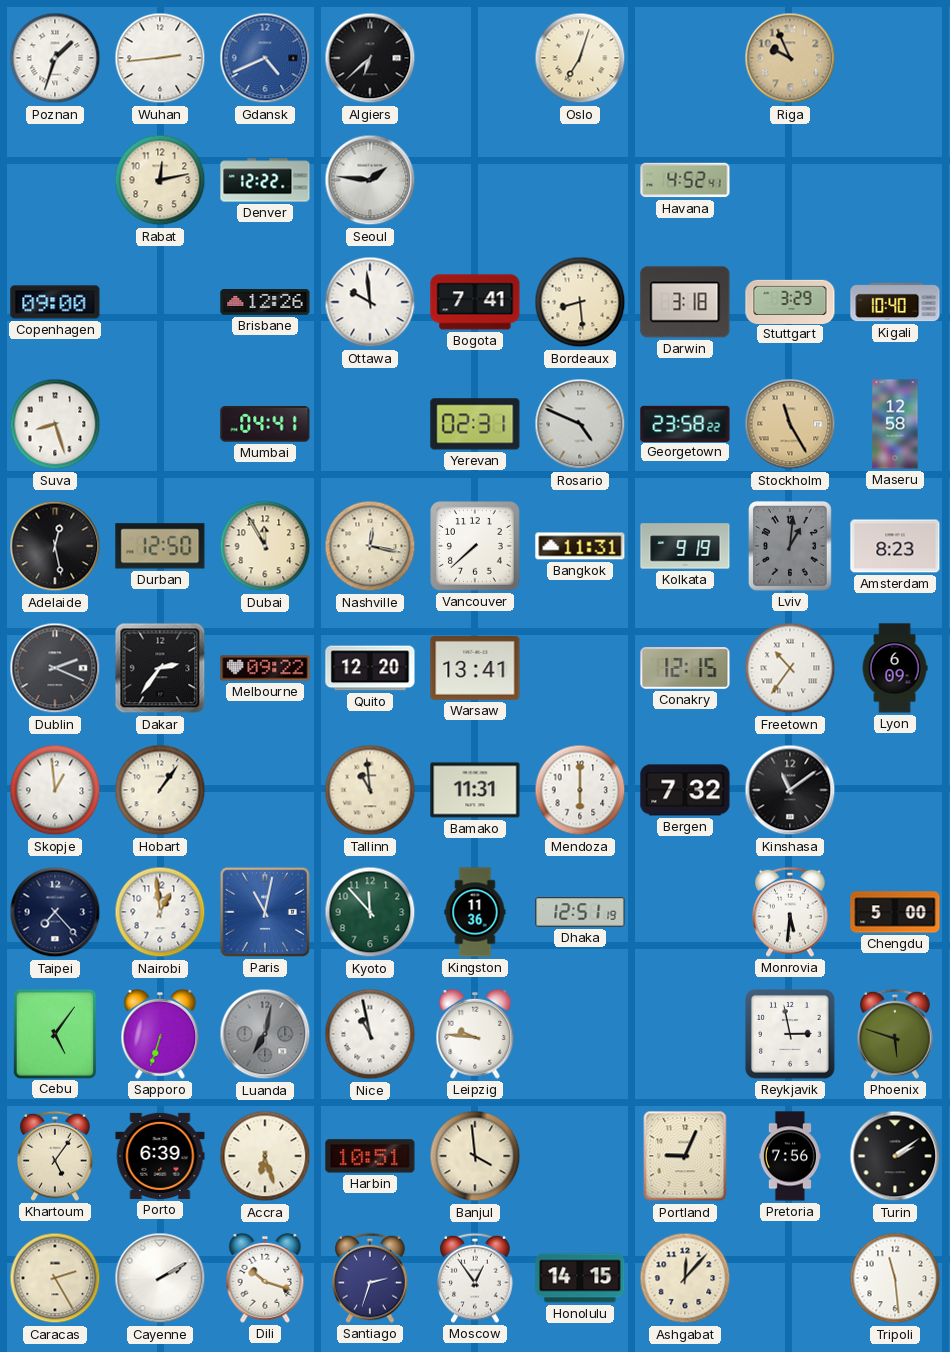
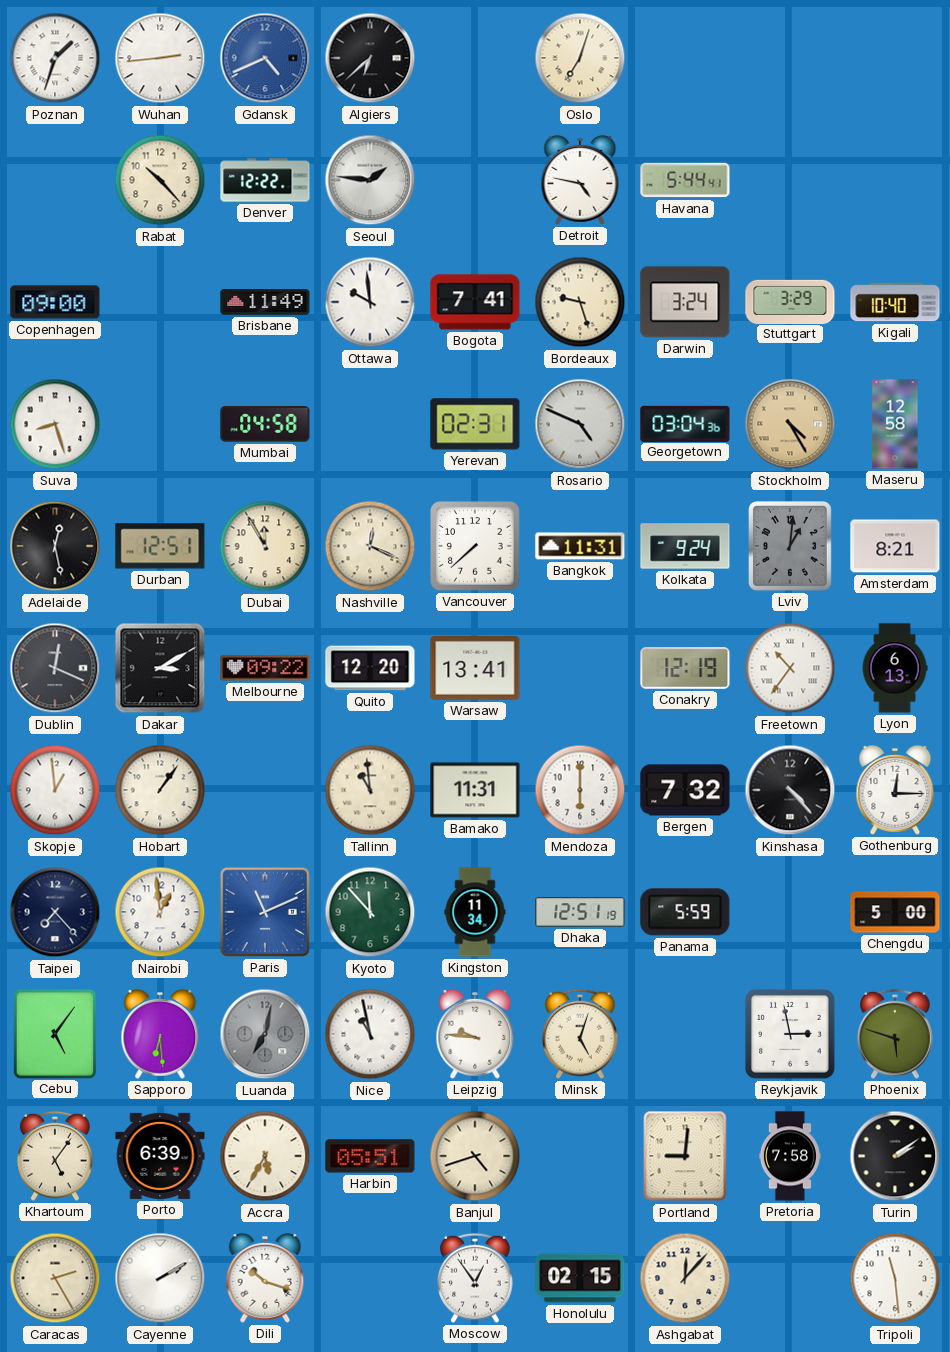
Riga: 9:56 -> none (790, 58)
Rabat: 12:13 -> 10:23 (160, 180)
Detroit: none -> 4:47 (580, 180)
Havana: 4:52 -> 5:44 (685, 180)
Brisbane: 12:26 -> 11:49 (265, 303)
Bordeaux: 8:29 -> 9:27 (580, 302)
Darwin: 3:18 -> 3:24 (685, 302)
Mumbai: 04:41 -> 04:58 (265, 424)
Georgetown: 23:58 -> 03:04 (685, 423)
Stockholm: 11:25 -> 4:25 (790, 424)
Durban: 12:50 -> 12:51 (160, 546)
Nashville: 12:17 -> 12:19 (370, 546)
Kolkata: 9:19 -> 9:24 (685, 546)
Amsterdam: 8:23 -> 8:21 (895, 546)
Dublin: 2:19 -> 12:19 (55, 668)
Dakar: 2:36 -> 3:10 (160, 668)
Conakry: 12:15 -> 12:19 (685, 668)
Lyon: 6:09 -> 6:13 (895, 668)
Kinshasa: 11:09 -> 4:23 (790, 790)
Gothenburg: none -> 12:15 (895, 790)
Paris: 11:02 -> 11:11 (265, 912)
Kingston: 11:36 -> 11:34 (475, 912)
Panama: none -> 5:59 (685, 912)
Monrovia: 5:31 -> none (790, 912)
Sapporo: 6:33 -> 6:29 (160, 1034)
Minsk: none -> 5:03 (580, 1034)
Accra: 6:27 -> 5:35 (265, 1156)
Harbin: 10:51 -> 05:51 (370, 1156)
Banjul: 3:59 -> 4:42 (475, 1156)
Portland: 9:04 -> 9:01 (685, 1156)
Pretoria: 7:56 -> 7:58 (790, 1156)
Santiago: 2:33 -> none (370, 1278)
Honolulu: 14:15 -> 02:15 (580, 1278)
